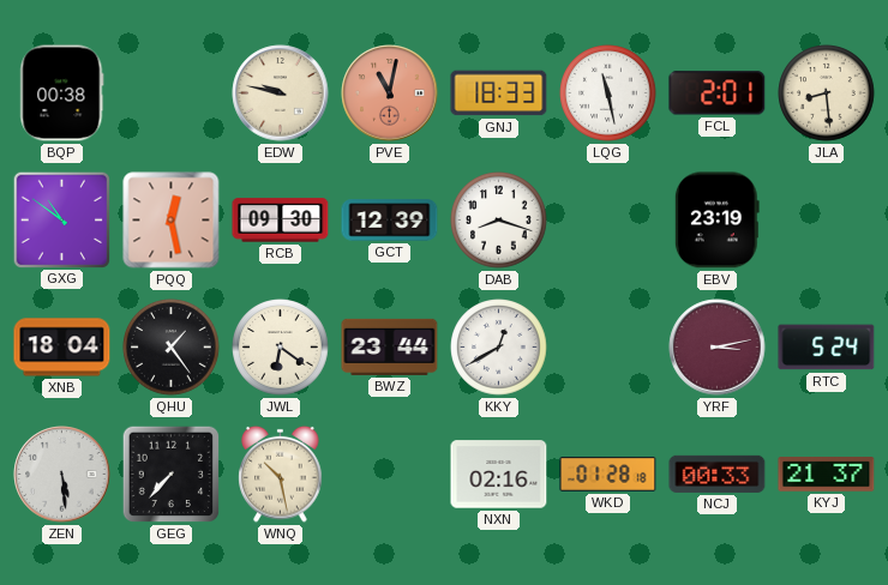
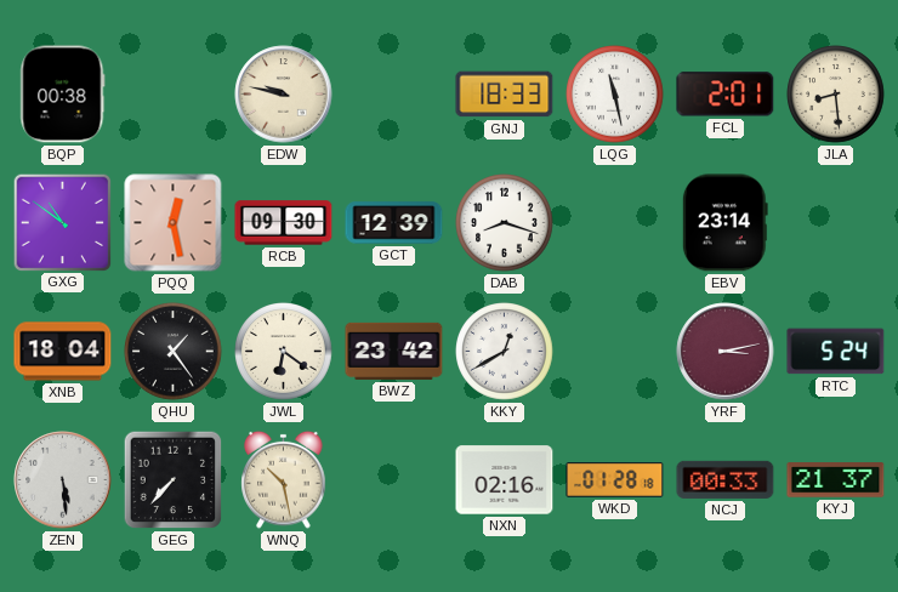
PVE: 11:02 -> none (390, 94)
EBV: 23:19 -> 23:14 (724, 223)
BWZ: 23:44 -> 23:42 (394, 351)
